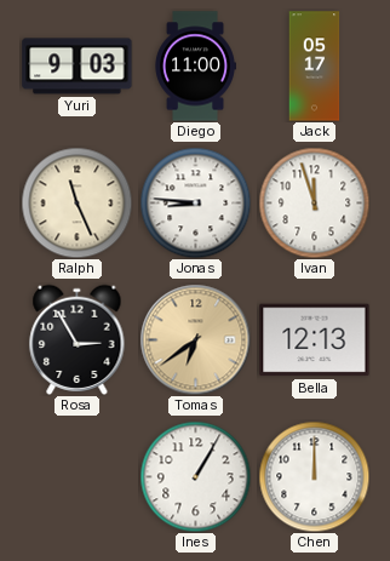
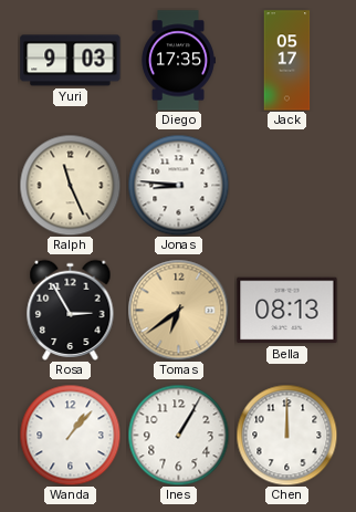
Diego: 11:00 -> 17:35 (178, 61)
Ivan: 11:57 -> none (314, 202)
Bella: 12:13 -> 08:13 (287, 311)
Wanda: none -> 1:07 (70, 435)
